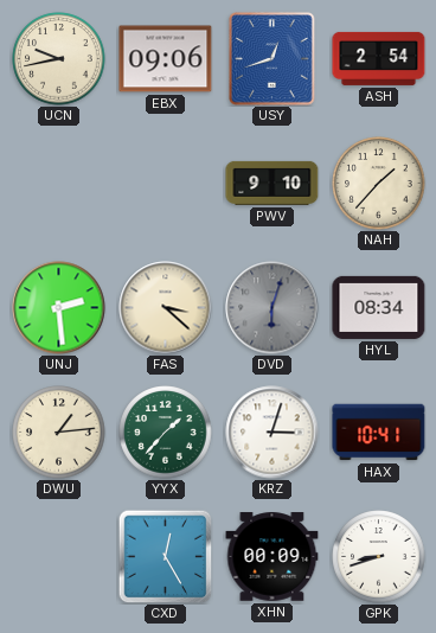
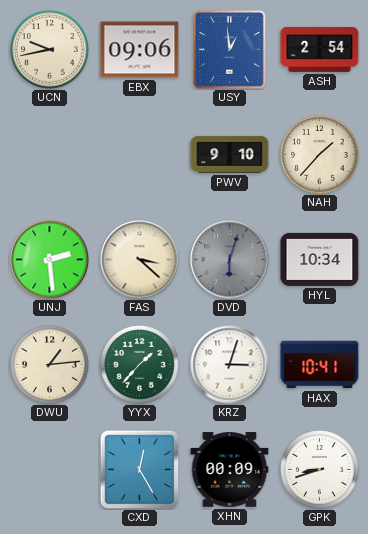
USY: 12:42 -> 12:59 (230, 50)
HYL: 08:34 -> 10:34 (320, 259)
